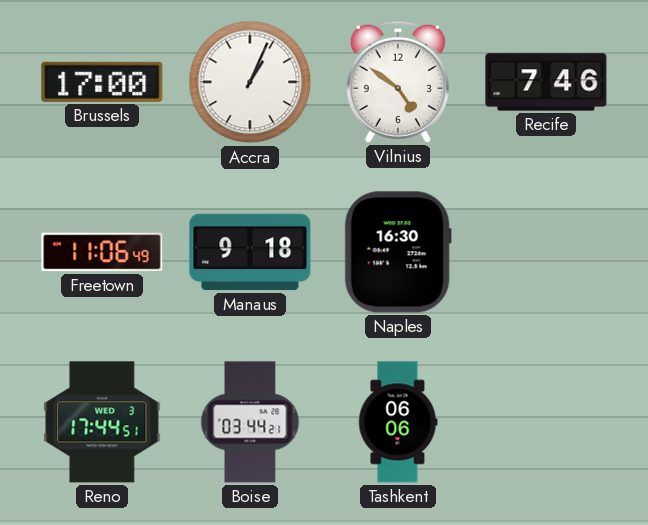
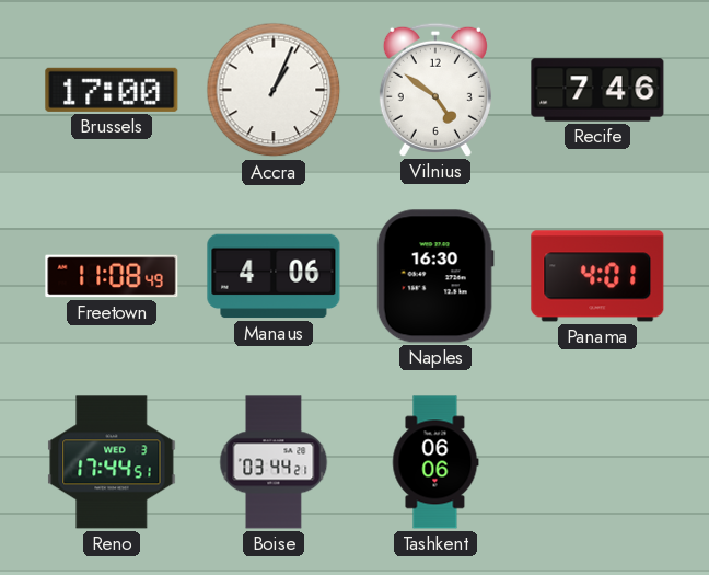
Freetown: 11:06 -> 11:08 (112, 276)
Manaus: 9:18 -> 4:06 (274, 276)
Panama: none -> 4:01 (597, 276)
